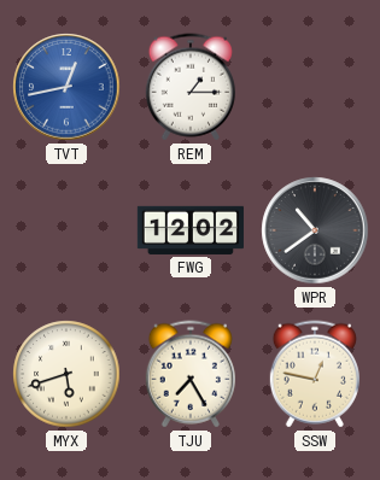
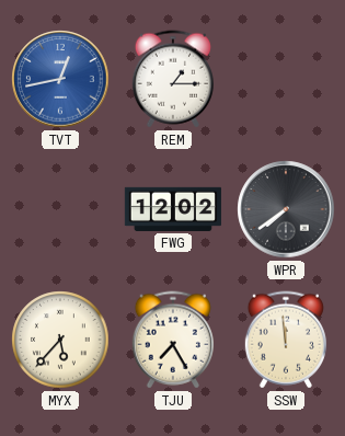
WPR: 10:39 -> 7:39 (286, 209)
MYX: 5:42 -> 5:37 (60, 340)
SSW: 12:47 -> 11:59 (286, 340)
